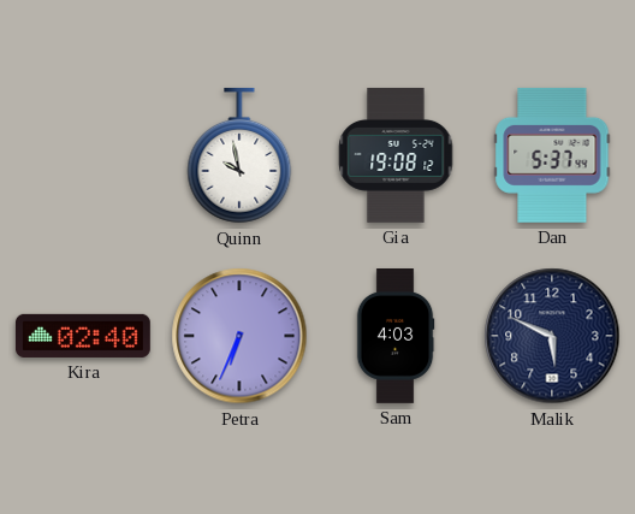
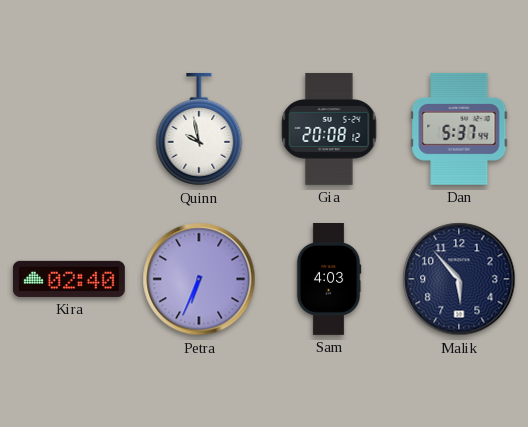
Gia: 19:08 -> 20:08 (329, 129)
Malik: 5:49 -> 5:53 (459, 279)
